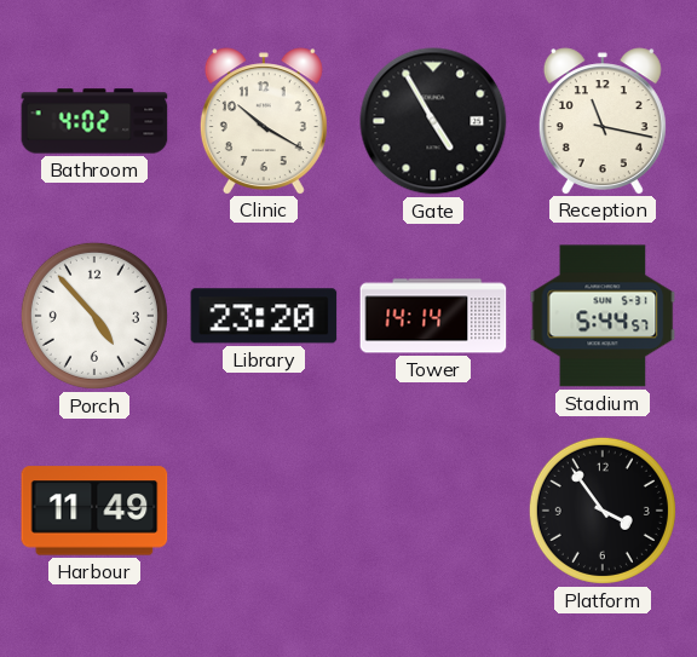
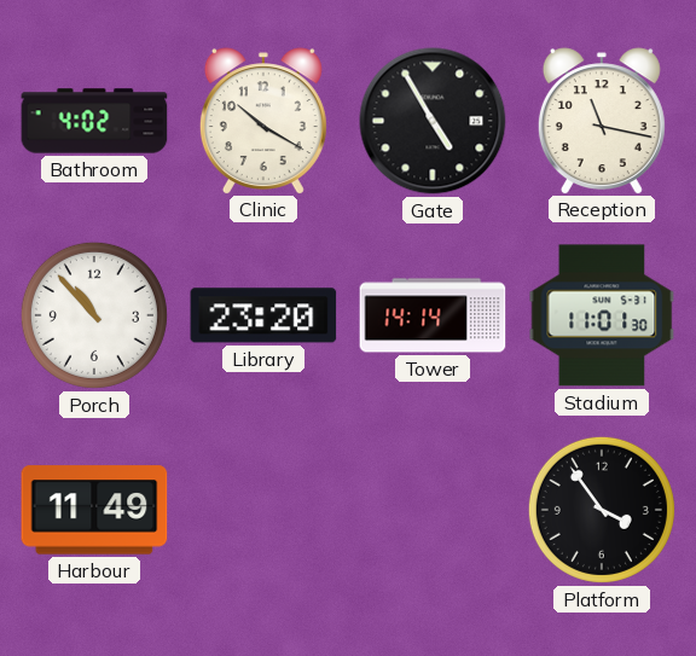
Porch: 4:53 -> 10:53 (94, 315)
Stadium: 5:44 -> 11:01 (602, 315)
